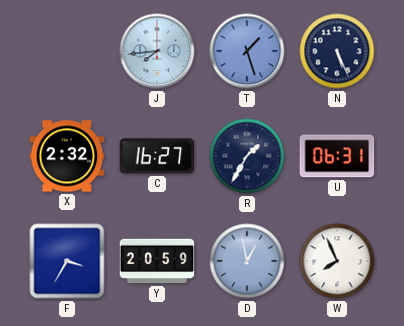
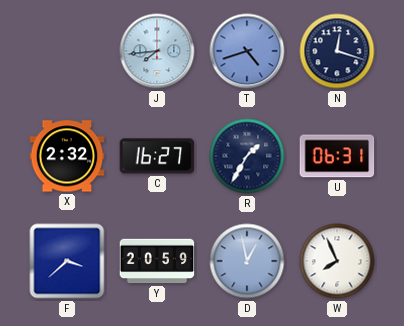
T: 1:27 -> 4:42 (247, 51)
N: 5:26 -> 12:18 (337, 51)
F: 3:35 -> 3:38 (67, 261)
